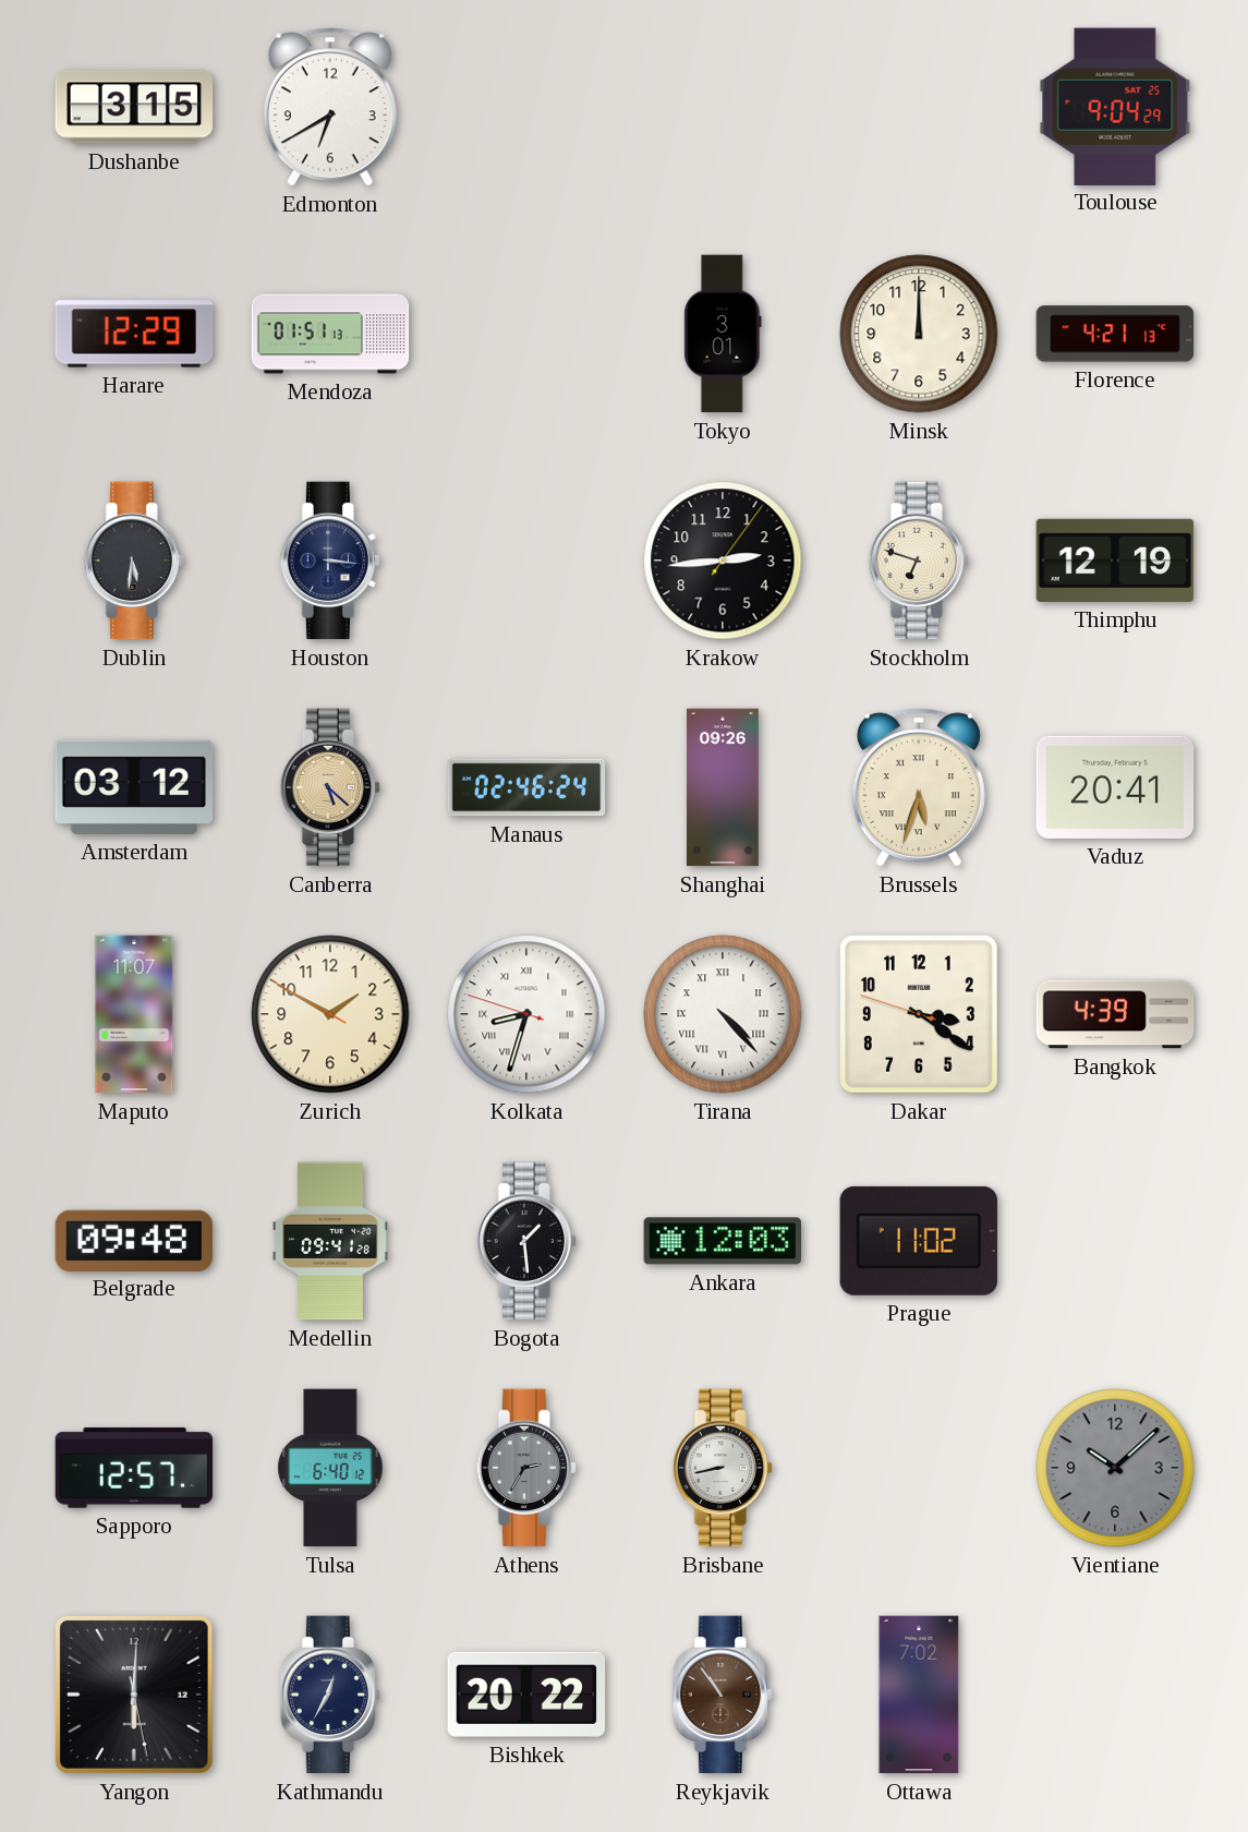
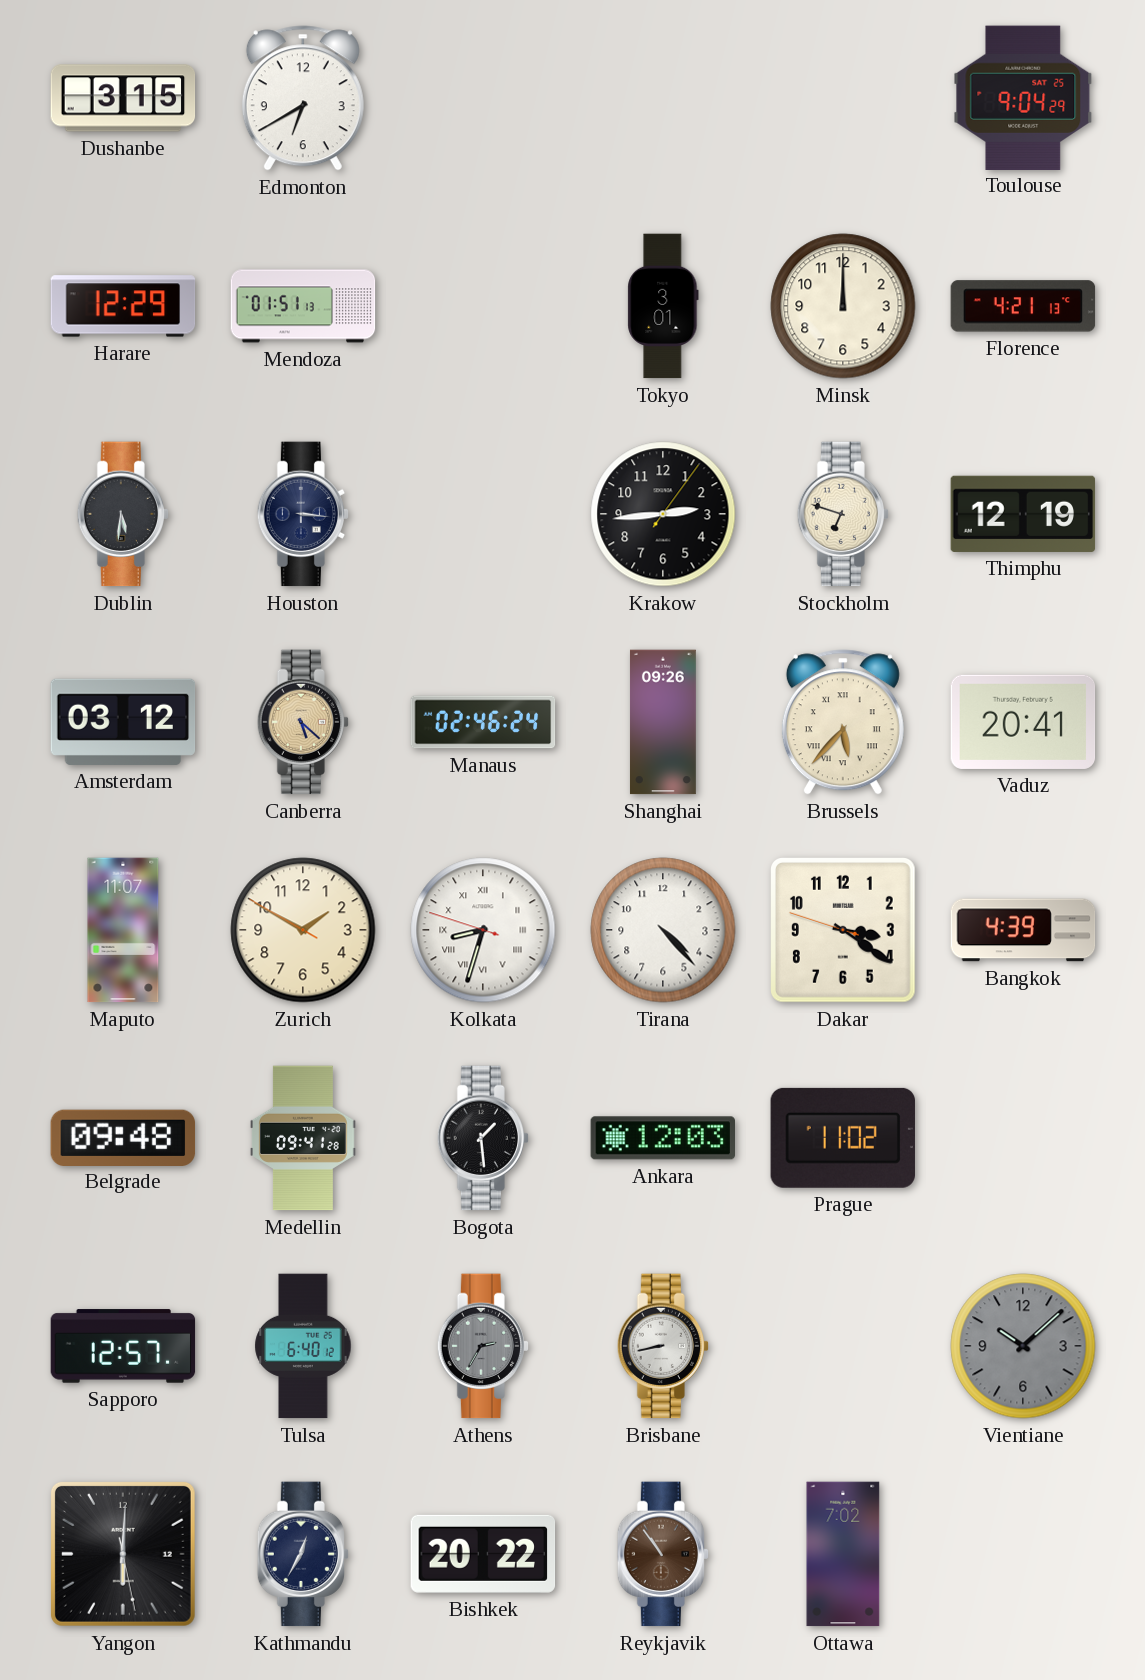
Brussels: 5:33 -> 5:37 (843, 722)
Tirana numerals: Roman -> Arabic (663, 930)
